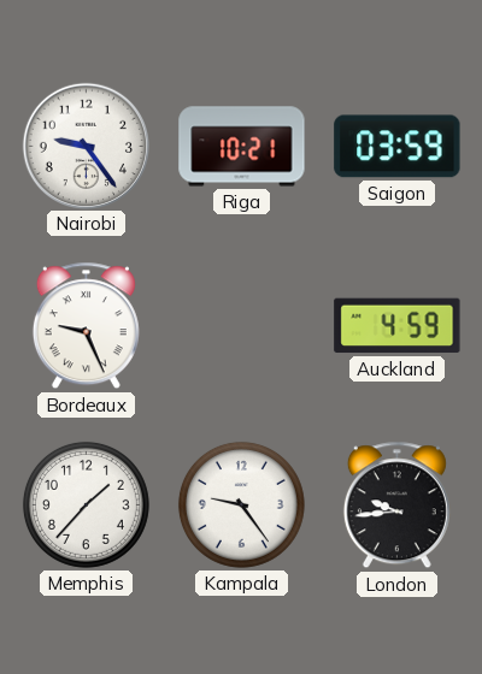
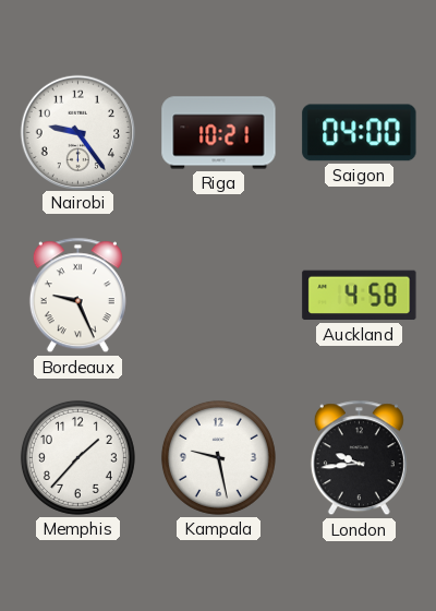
Saigon: 03:59 -> 04:00 (360, 133)
Auckland: 4:59 -> 4:58 (360, 296)
Kampala: 9:24 -> 9:28 (218, 457)
